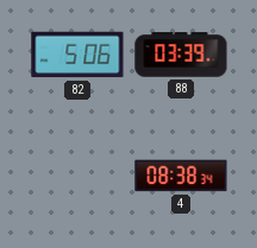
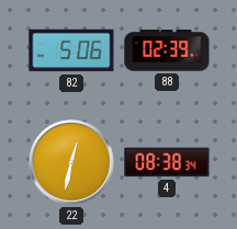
88: 03:39 -> 02:39 (167, 50)
22: none -> 12:32 (71, 162)
